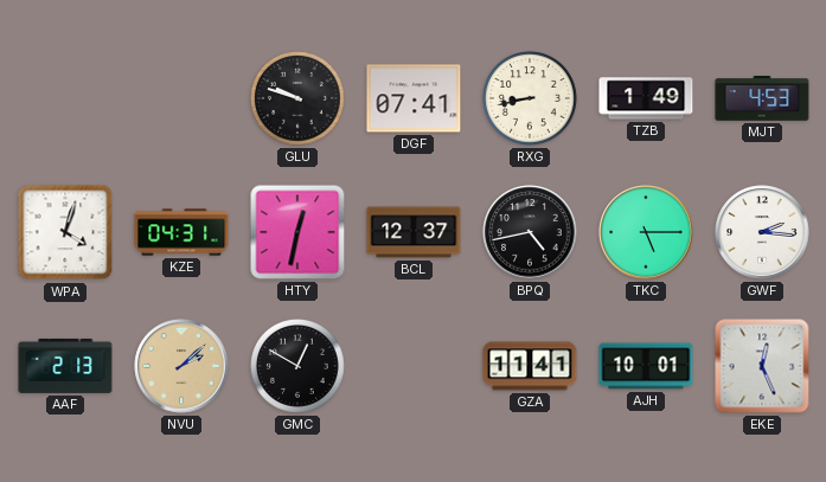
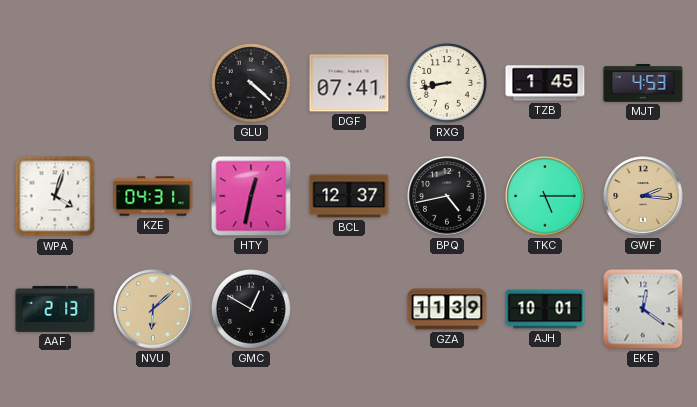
GLU: 9:48 -> 4:22 (252, 84)
TZB: 1:49 -> 1:45 (545, 83)
GWF dial: white -> champagne (643, 196)
NVU: 2:08 -> 6:08 (153, 309)
GZA: 11:41 -> 11:39 (447, 309)
EKE: 12:26 -> 12:21 (643, 309)
